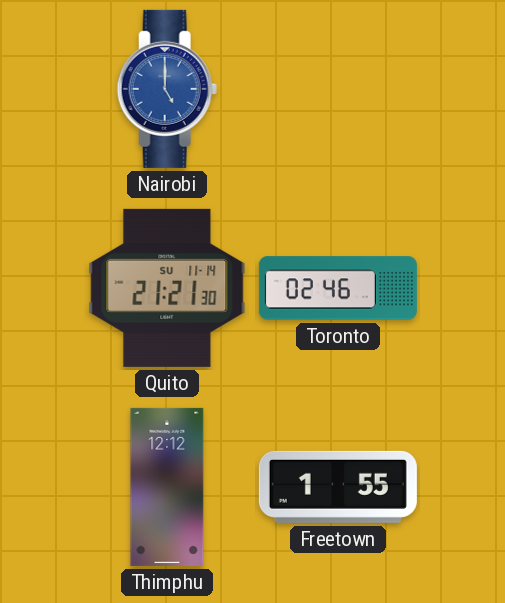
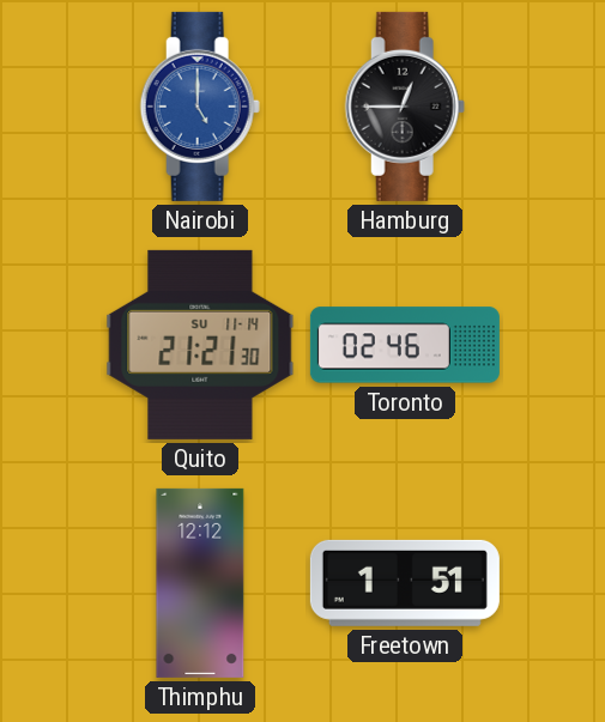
Hamburg: none -> 12:45 (405, 107)
Freetown: 1:55 -> 1:51 (405, 583)
